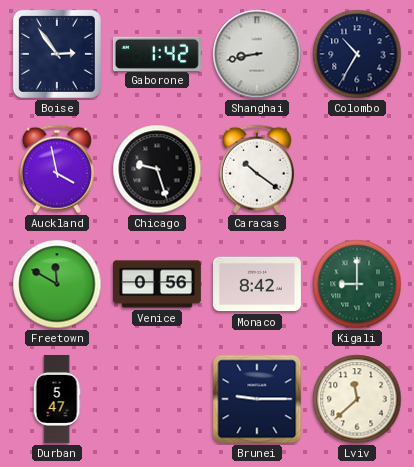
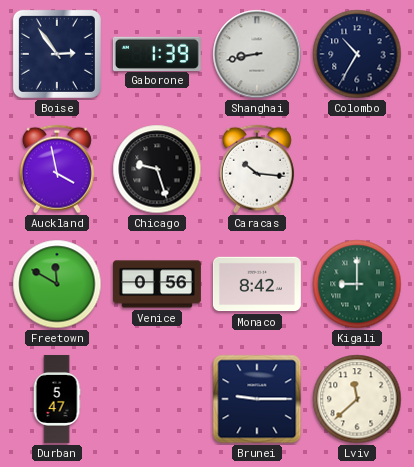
Gaborone: 1:42 -> 1:39 (157, 53)
Caracas: 10:21 -> 10:16 (257, 169)
